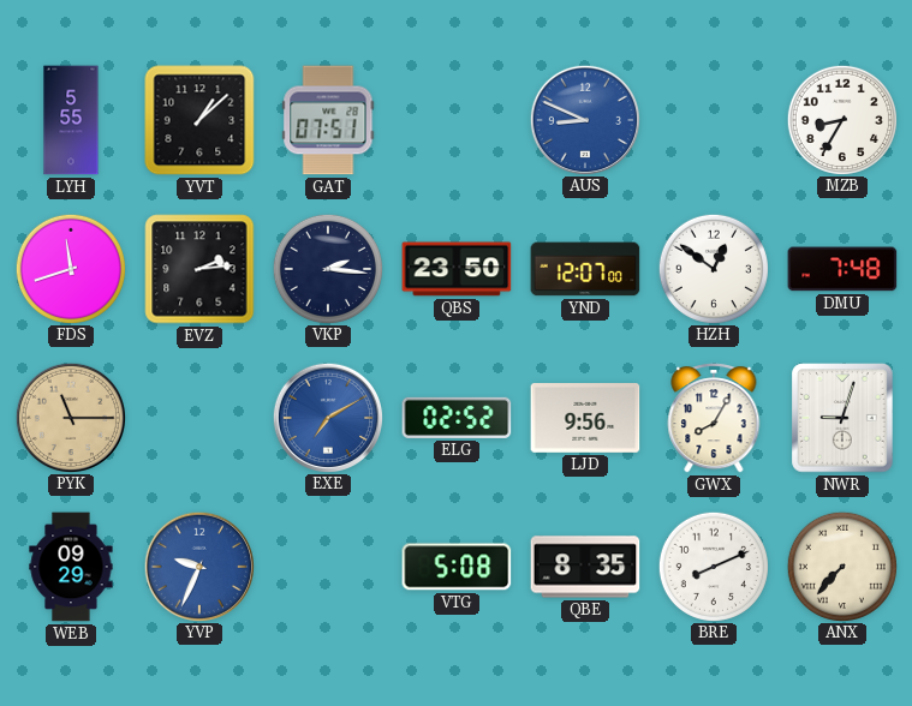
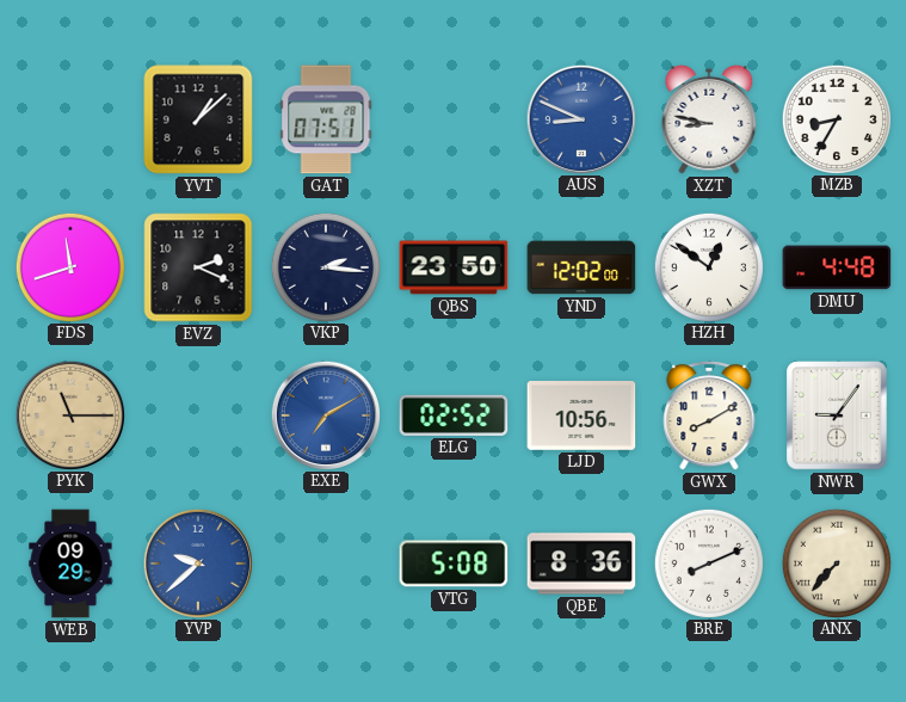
LYH: 5:55 -> none (71, 120)
XZT: none -> 8:47 (709, 119)
EVZ: 2:14 -> 2:19 (198, 267)
YND: 12:07 -> 12:02 (581, 267)
DMU: 7:48 -> 4:48 (837, 267)
LJD: 9:56 -> 10:56 (581, 417)
GWX: 8:05 -> 8:10 (709, 415)
NWR: 9:03 -> 9:06 (837, 415)
YVP: 9:34 -> 9:38 (197, 562)
QBE: 8:35 -> 8:36 (581, 564)
